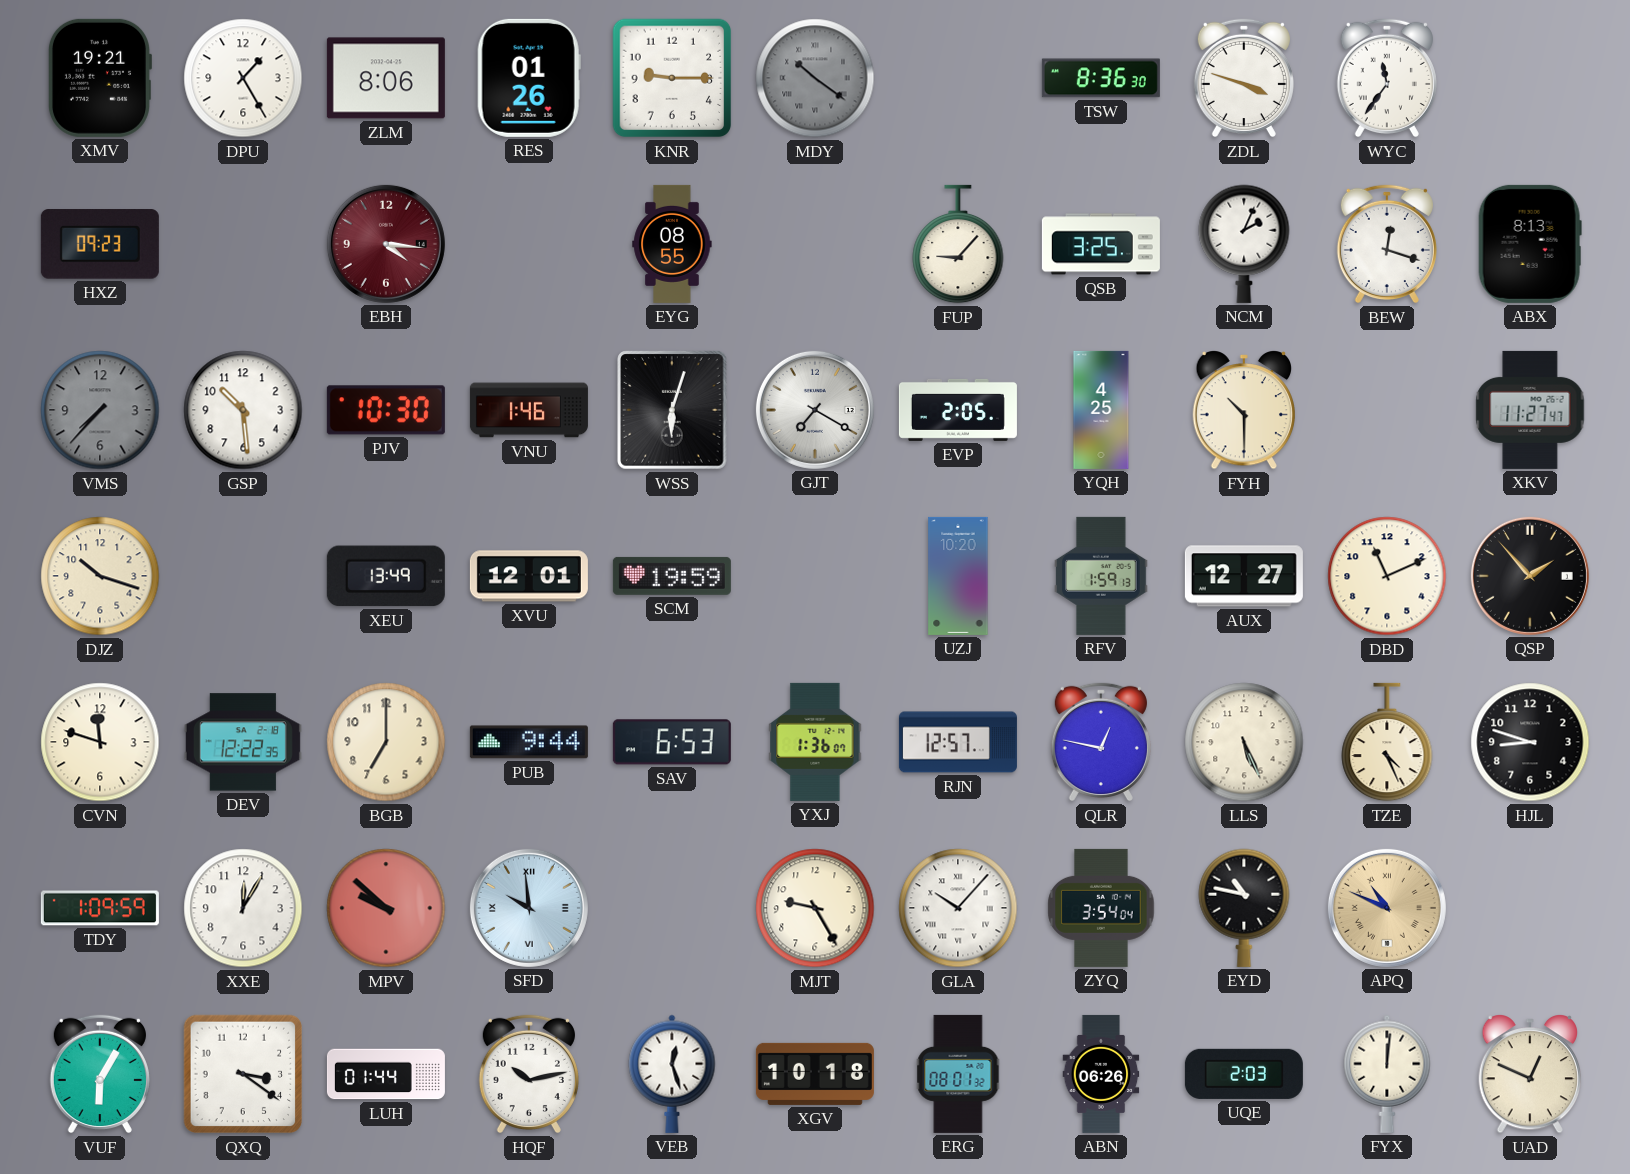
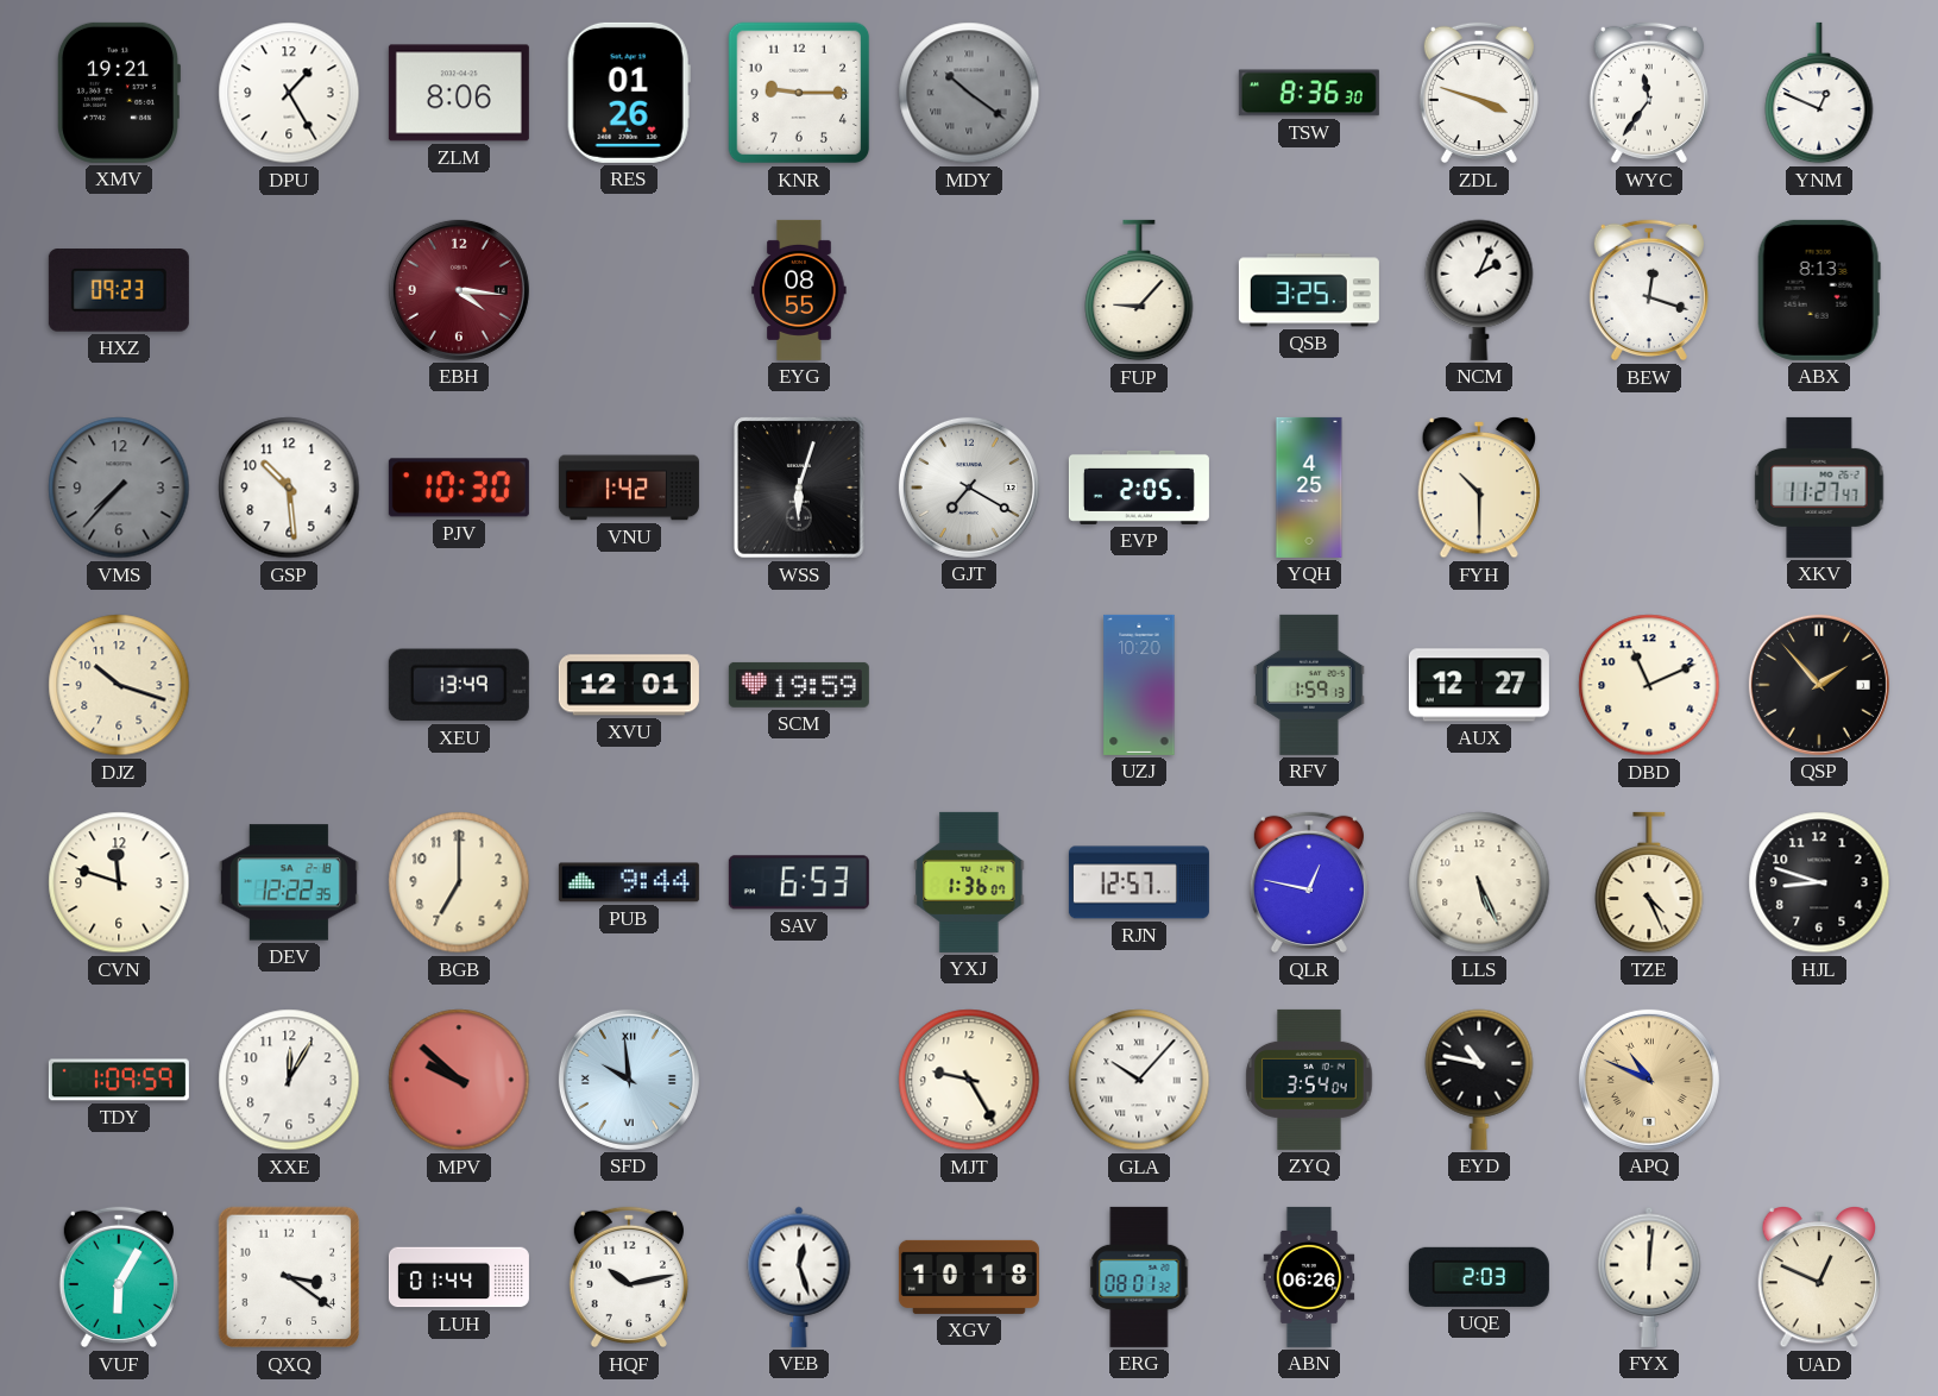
YNM: none -> 12:49 (1819, 93)
VNU: 1:46 -> 1:42 (629, 488)
